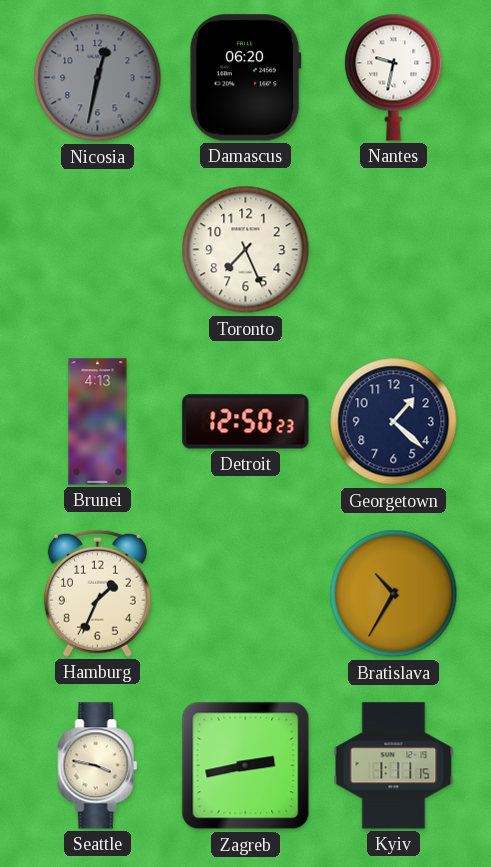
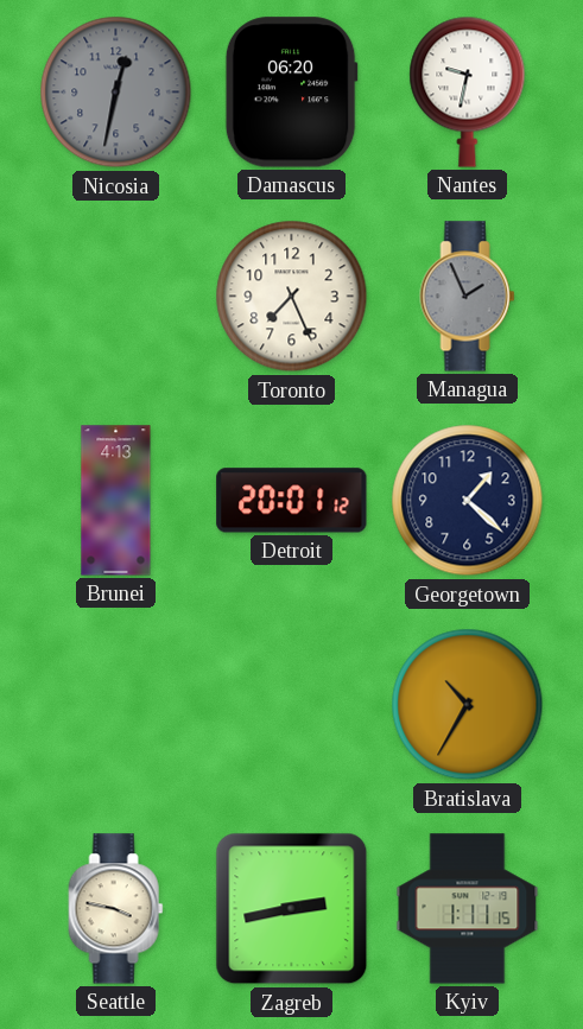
Managua: none -> 1:56 (468, 297)
Detroit: 12:50 -> 20:01 (292, 501)
Hamburg: 1:34 -> none (97, 593)
